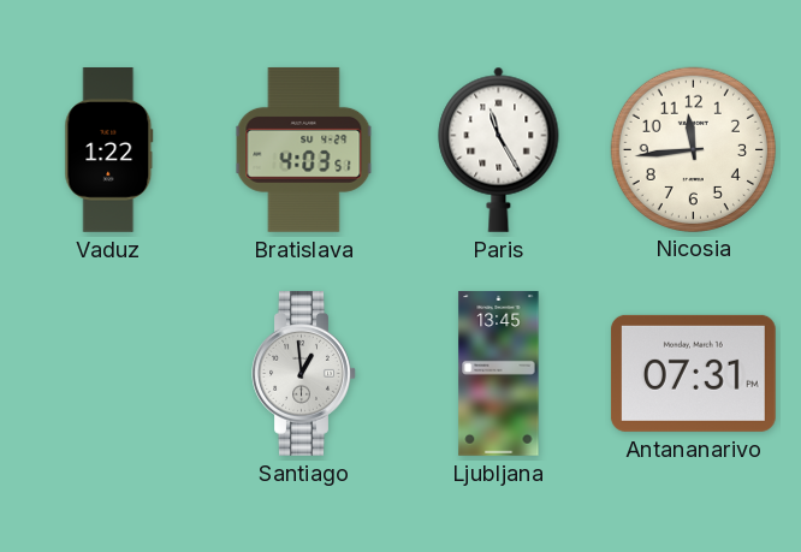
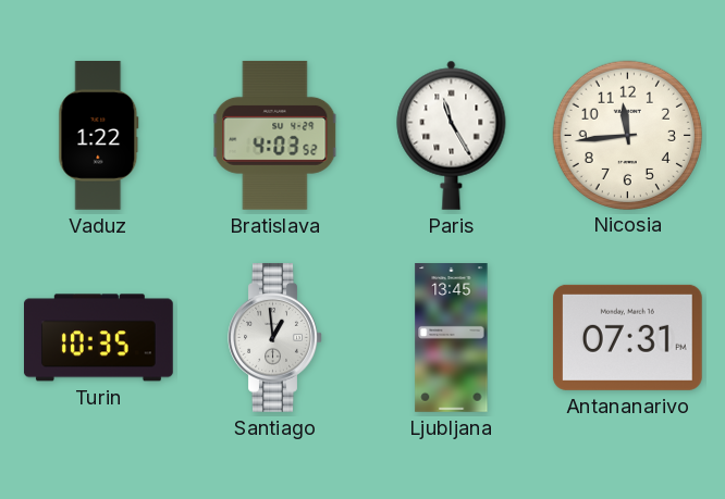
Bratislava: 4:03:51 -> 4:03:52 (275, 135)
Turin: none -> 10:35 (99, 338)
